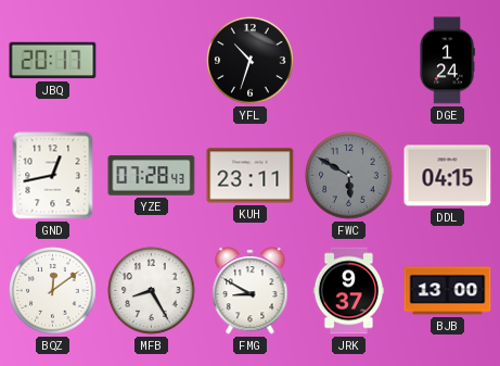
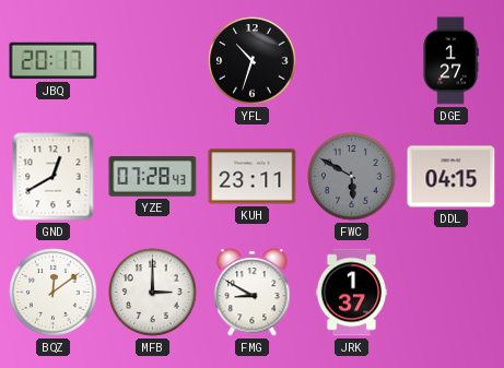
DGE: 1:24 -> 1:27 (450, 61)
GND: 12:43 -> 12:40 (54, 177)
MFB: 8:25 -> 3:00 (153, 293)
JRK: 9:37 -> 1:37 (352, 293)
BJB: 13:00 -> none (448, 291)
